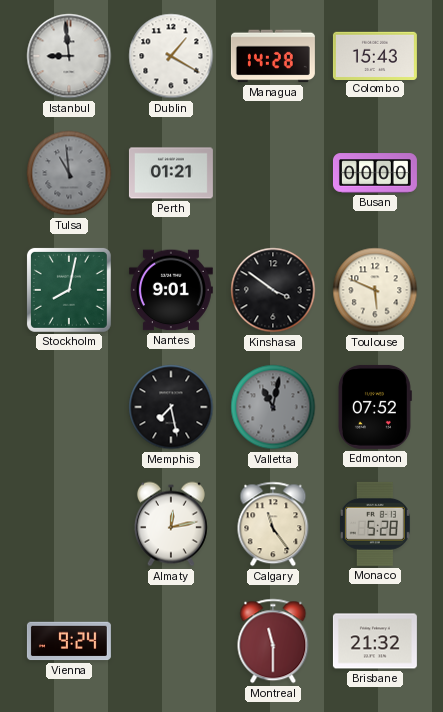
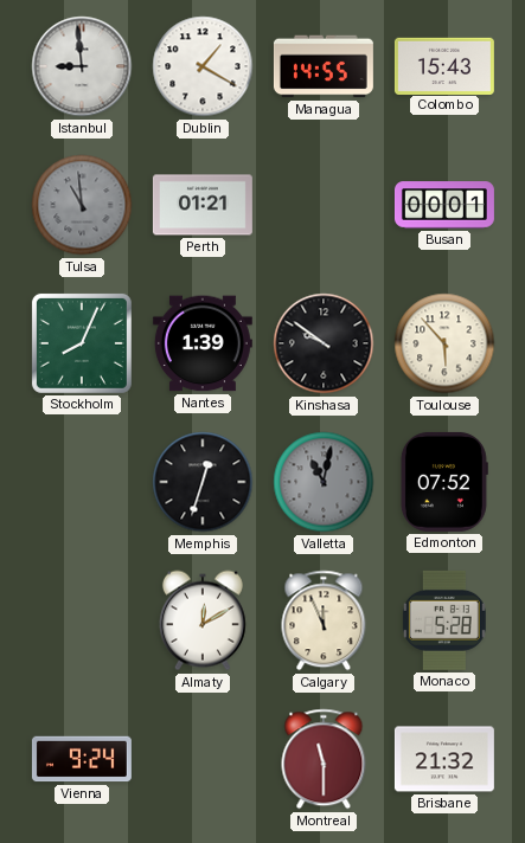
Managua: 14:28 -> 14:55 (324, 66)
Busan: 00:00 -> 00:01 (444, 205)
Stockholm: 8:02 -> 8:04 (82, 343)
Nantes: 9:01 -> 1:39 (203, 343)
Kinshasa: 3:51 -> 9:51 (324, 343)
Toulouse: 5:49 -> 5:53 (444, 343)
Memphis: 7:28 -> 12:33 (203, 482)
Almaty: 12:13 -> 12:10 (203, 620)
Calgary: 11:24 -> 11:56 (324, 620)
